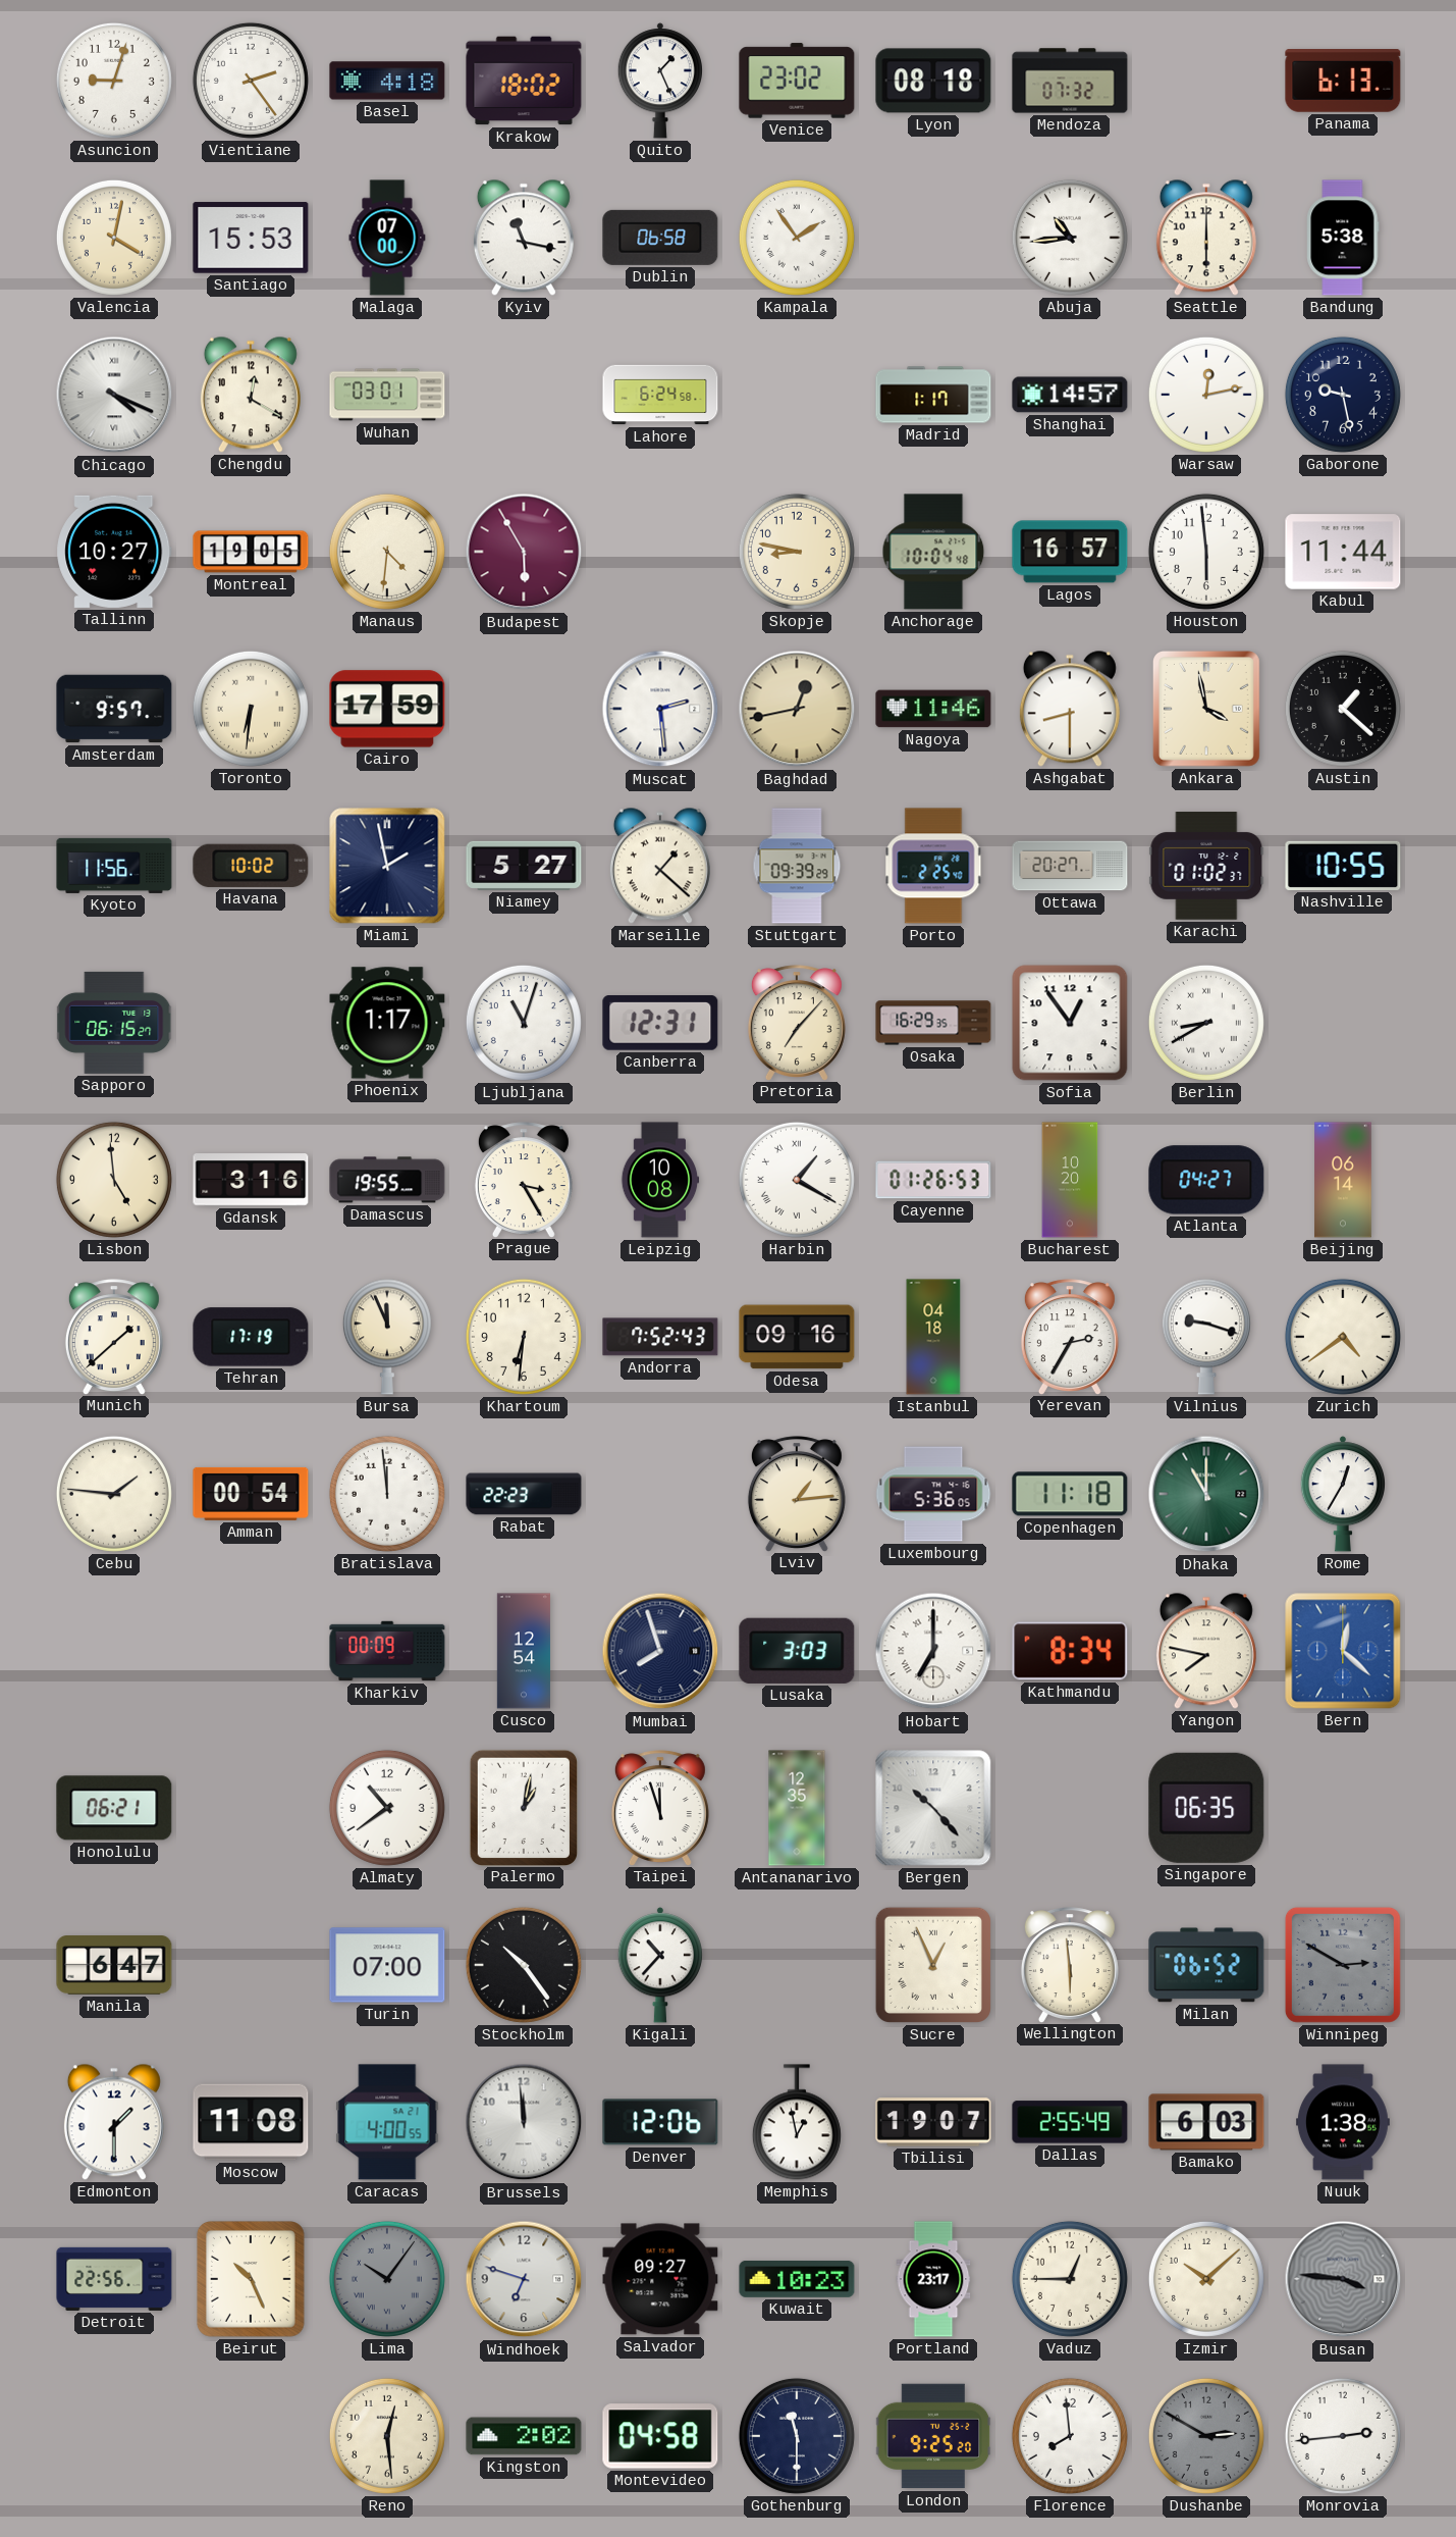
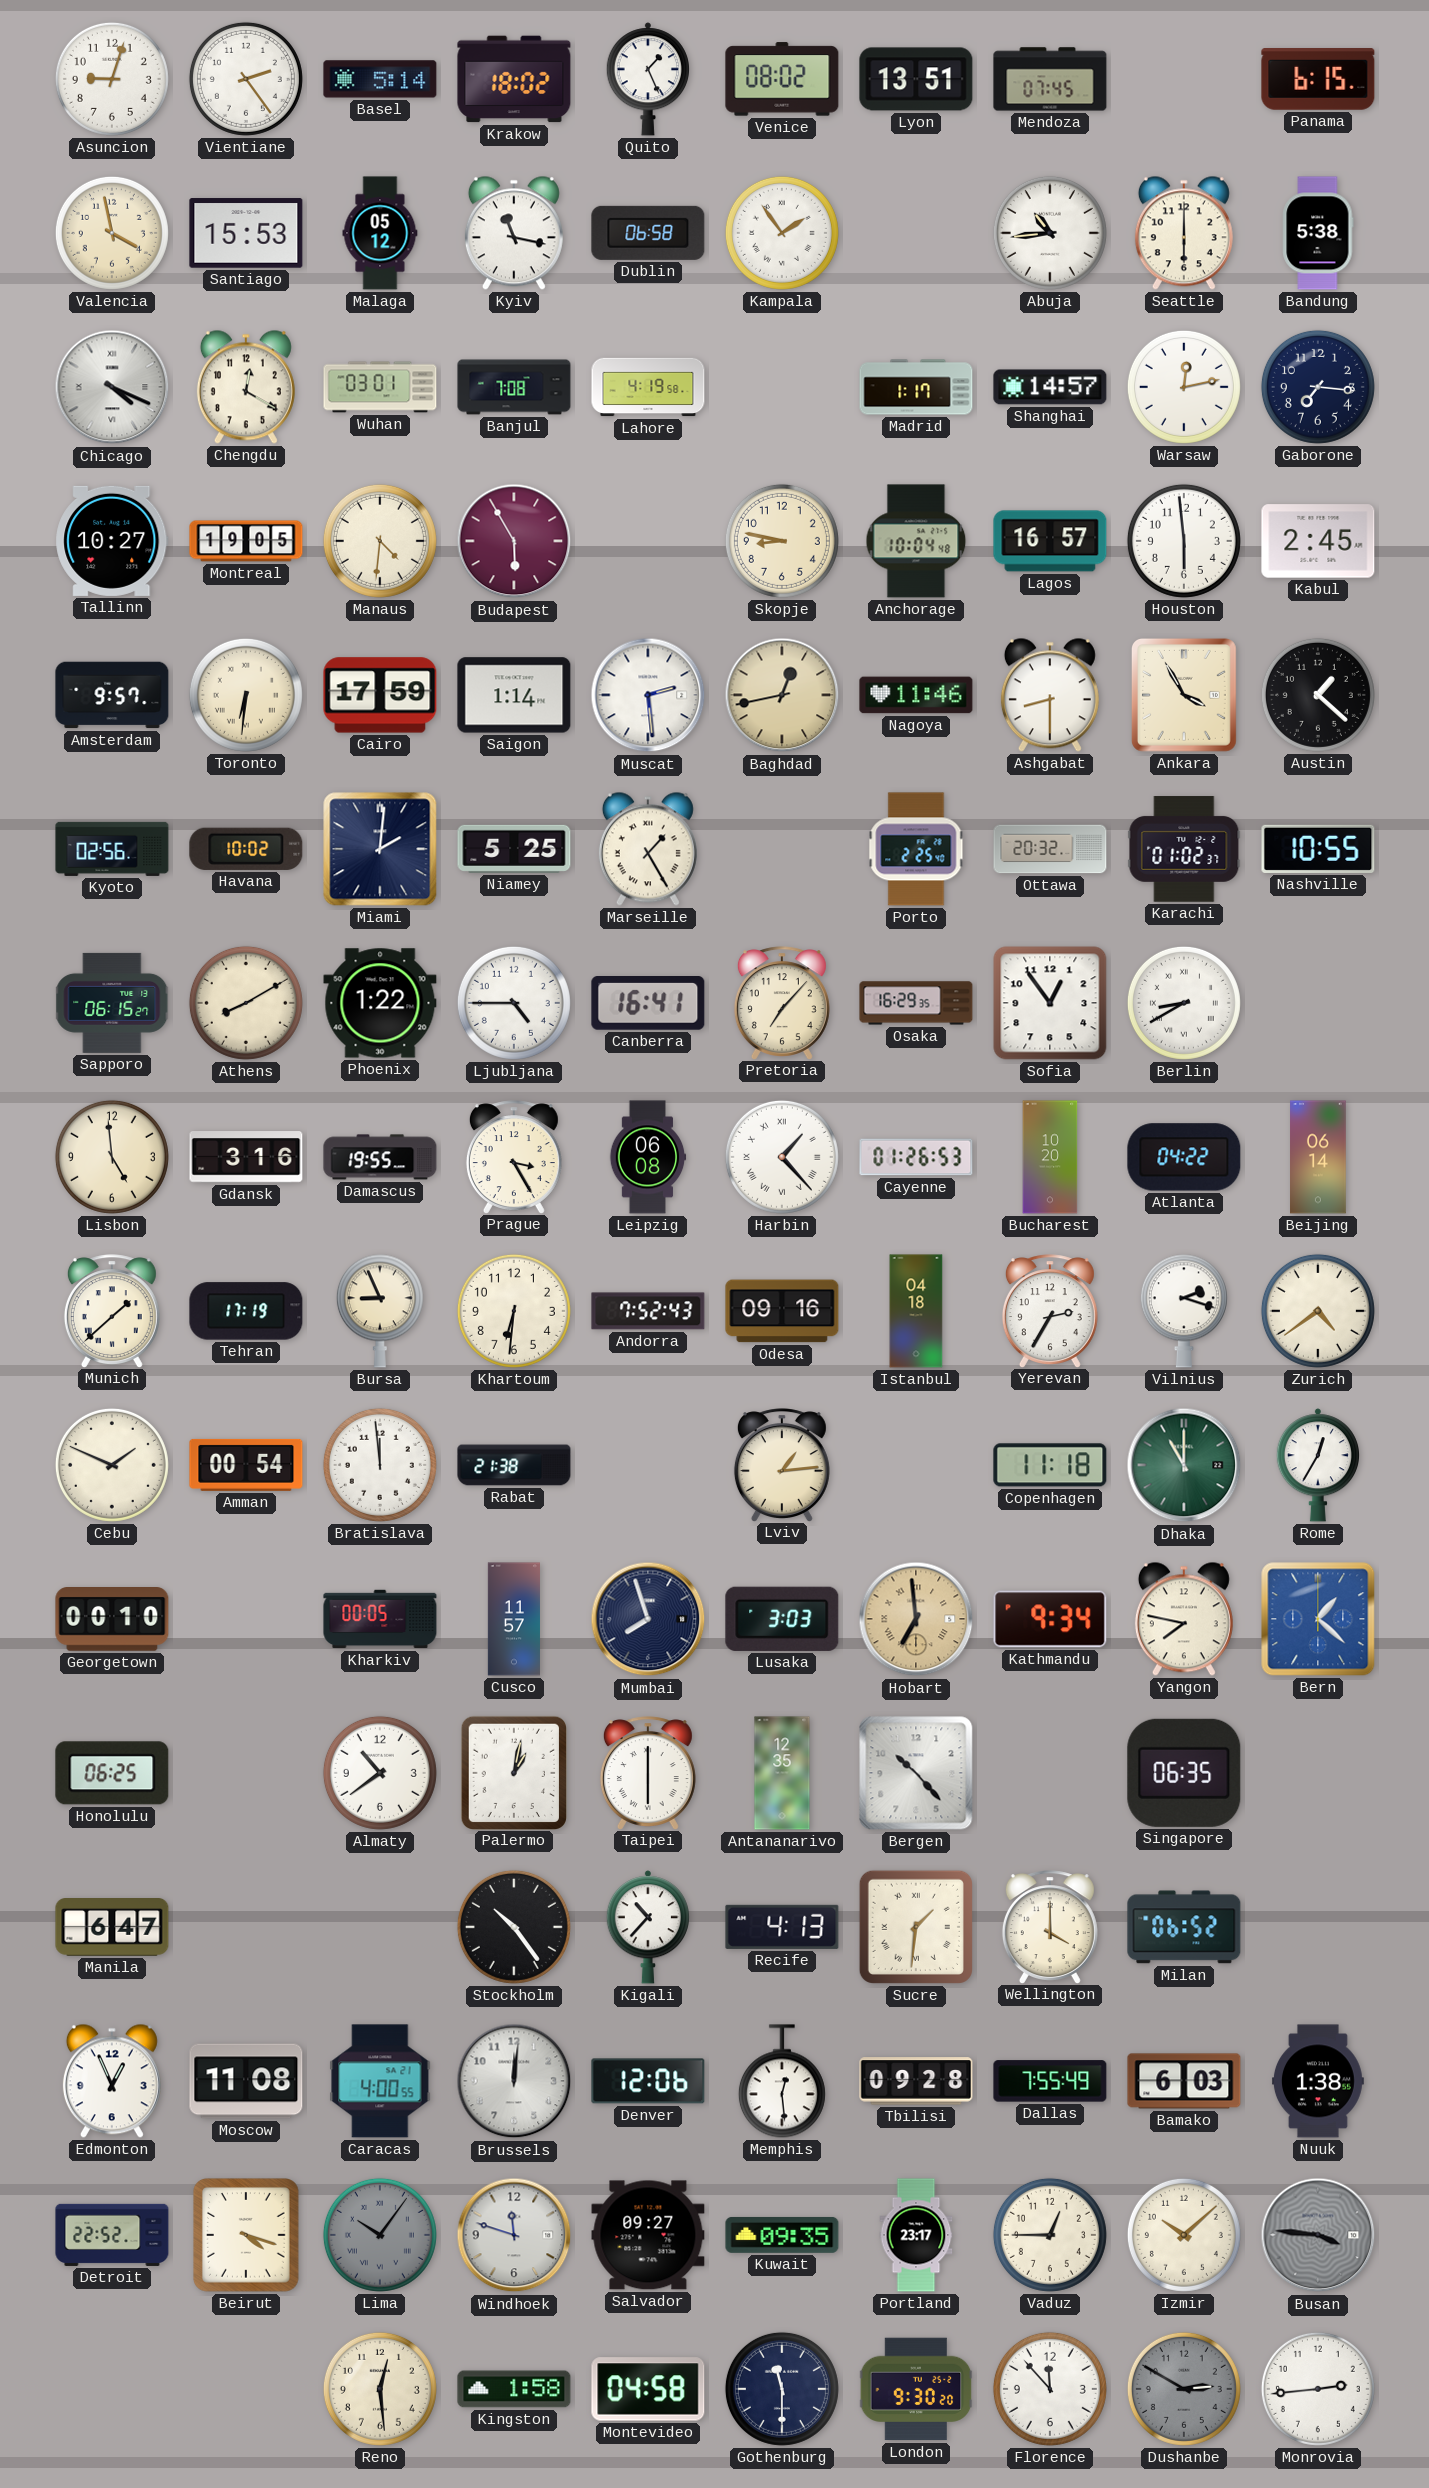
Basel: 4:18 -> 5:14 (380, 79)
Venice: 23:02 -> 08:02 (782, 79)
Lyon: 08:18 -> 13:51 (916, 79)
Mendoza: 07:32 -> 07:45 (1050, 79)
Panama: 6:13 -> 6:15 (1318, 80)
Valencia: 4:02 -> 3:58 (112, 233)
Malaga: 07:00 -> 05:12 (380, 233)
Banjul: none -> 7:08 (514, 387)
Lahore: 6:24 -> 4:19 (648, 387)
Gaborone: 9:28 -> 7:16 (1318, 387)
Kabul: 11:44 -> 2:45 (1318, 541)
Saigon: none -> 1:14 (514, 695)
Ankara: 3:58 -> 3:55 (1184, 695)
Kyoto: 11:56 -> 02:56 (112, 849)
Miami: 1:58 -> 2:01 (380, 849)
Niamey: 5:27 -> 5:25 (514, 849)
Marseille: 1:22 -> 1:25 (648, 849)
Stuttgart: 09:39 -> none (797, 866)
Ottawa: 20:27 -> 20:32 (1050, 849)
Athens: none -> 8:10 (246, 1003)
Phoenix: 1:17 -> 1:22 (380, 1003)
Ljubljana: 11:03 -> 4:45 (514, 1003)
Canberra: 12:31 -> 16:41 (648, 1004)
Leipzig: 10:08 -> 06:08 (648, 1157)
Harbin: 1:20 -> 1:23 (782, 1157)
Atlanta: 04:27 -> 04:22 (1184, 1157)
Bursa: 11:56 -> 8:56 (380, 1311)
Vilnius: 9:18 -> 2:18 (1184, 1311)
Cebu: 1:46 -> 1:49 (112, 1465)
Rabat: 22:23 -> 21:38 (514, 1465)
Luxembourg: 5:36 -> none (933, 1494)
Georgetown: none -> 00:10 (112, 1620)
Kharkiv: 00:09 -> 00:05 (380, 1619)
Cusco: 12:54 -> 11:57 (514, 1619)
Hobart: 7:00 -> 6:59 (916, 1619)
Hobart dial: white -> champagne (916, 1619)
Kathmandu: 8:34 -> 9:34 (1050, 1619)
Bern: 12:22 -> 1:22 (1318, 1619)
Honolulu: 06:21 -> 06:25 (112, 1773)
Taipei: 11:57 -> 6:00 (648, 1773)
Turin: 07:00 -> none (387, 1965)
Recife: none -> 4:13 (782, 1927)
Sucre: 12:56 -> 1:31 (916, 1927)
Wellington: 5:59 -> 4:00 (1050, 1927)
Winnipeg: 2:50 -> none (1343, 1965)
Edmonton: 1:30 -> 12:56 (112, 2081)
Brussels: 11:59 -> 12:01 (514, 2081)
Memphis: 12:58 -> 12:29 (782, 2081)
Tbilisi: 19:07 -> 09:28 (916, 2081)
Dallas: 2:55 -> 7:55 (1050, 2081)
Detroit: 22:56 -> 22:52 (112, 2235)
Beirut: 10:26 -> 4:18 (247, 2236)
Windhoek: 6:48 -> 11:48 (514, 2235)
Kuwait: 10:23 -> 09:35 (782, 2235)
Kingston: 2:02 -> 1:58 (514, 2389)
London: 9:25 -> 9:30 (916, 2389)
Florence: 7:59 -> 11:53 (1050, 2389)
